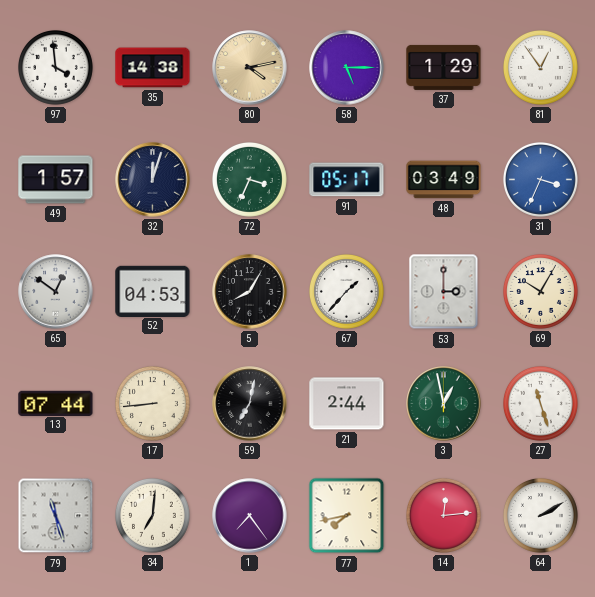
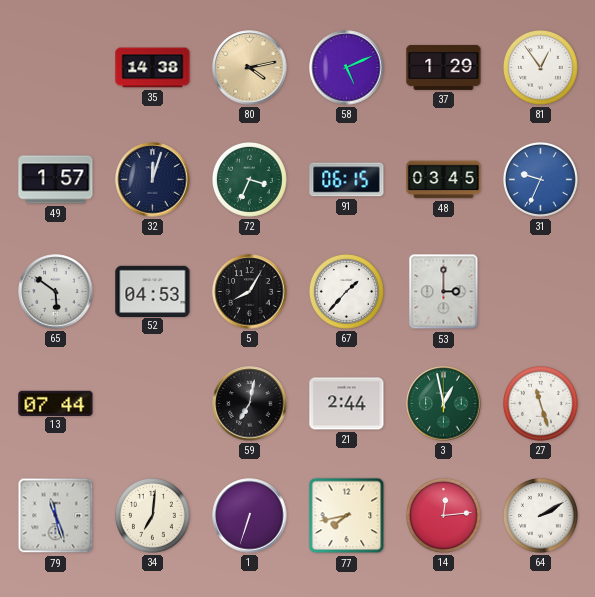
97: 3:59 -> none (56, 68)
58: 5:15 -> 5:11 (347, 68)
91: 05:17 -> 06:15 (347, 180)
48: 03:49 -> 03:45 (444, 180)
31: 3:34 -> 9:34 (541, 180)
65: 12:51 -> 5:51 (56, 292)
69: 10:05 -> none (541, 292)
17: 8:44 -> none (153, 404)
1: 7:24 -> 6:33 (250, 516)
